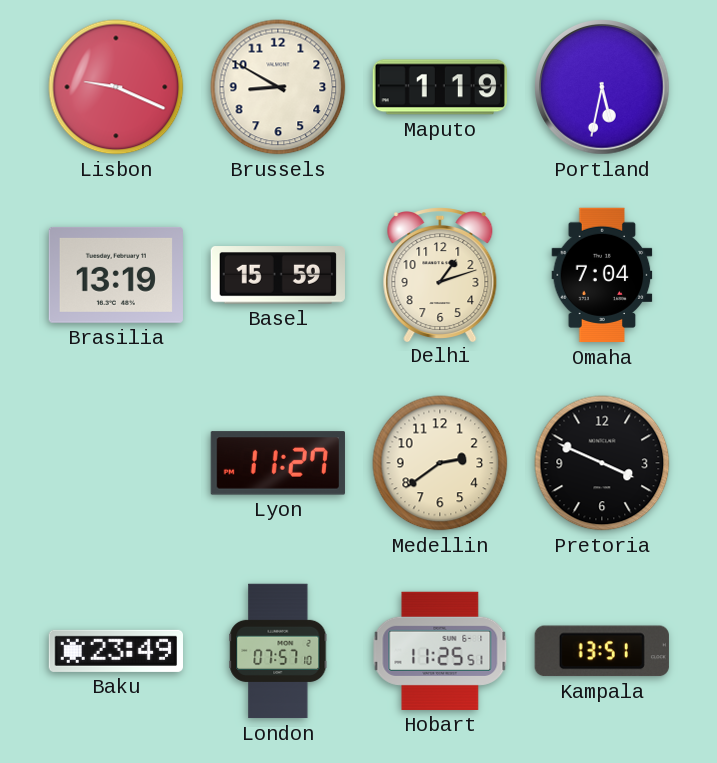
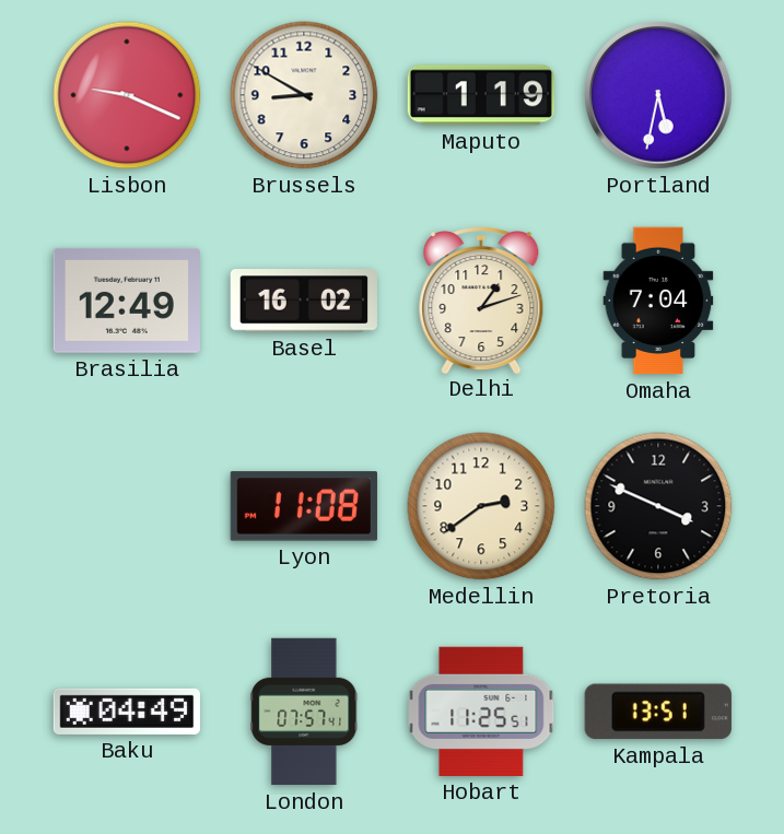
Brasilia: 13:19 -> 12:49 (127, 301)
Basel: 15:59 -> 16:02 (304, 301)
Lyon: 11:27 -> 11:08 (304, 506)
Baku: 23:49 -> 04:49 (126, 712)
London: 07:57:10 -> 07:57:41 (304, 712)
